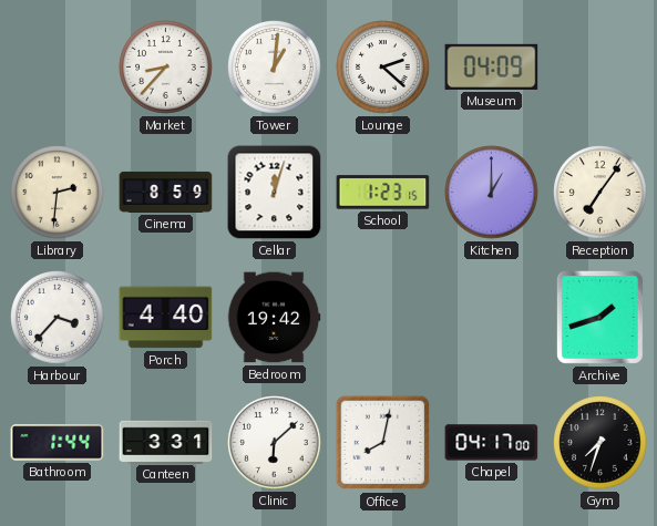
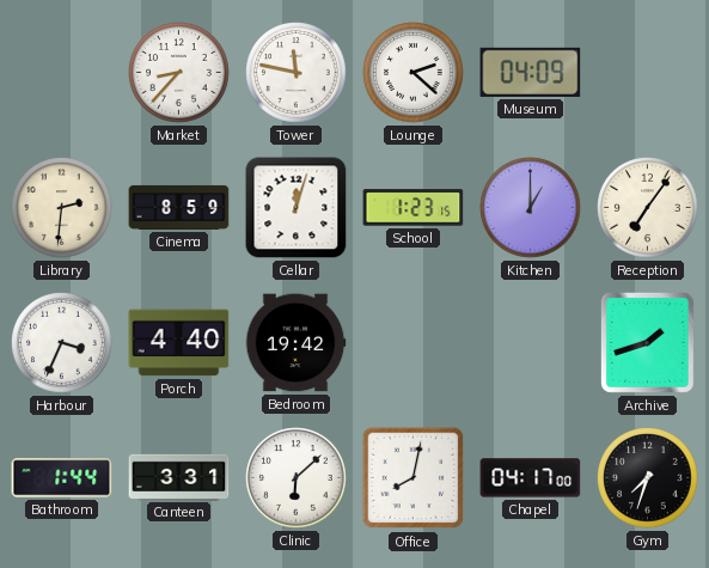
Tower: 1:01 -> 11:47 (297, 73)
Harbour: 3:37 -> 3:34 (62, 343)
